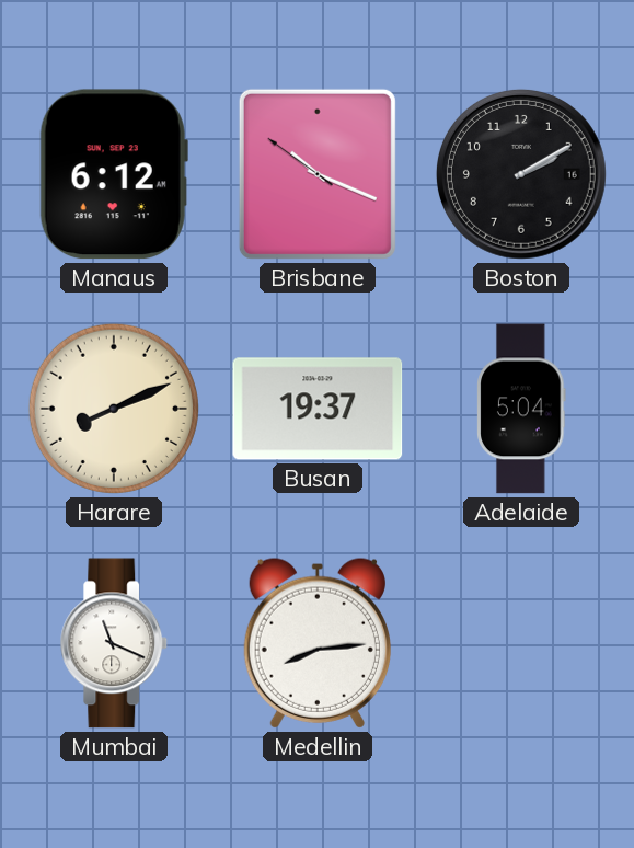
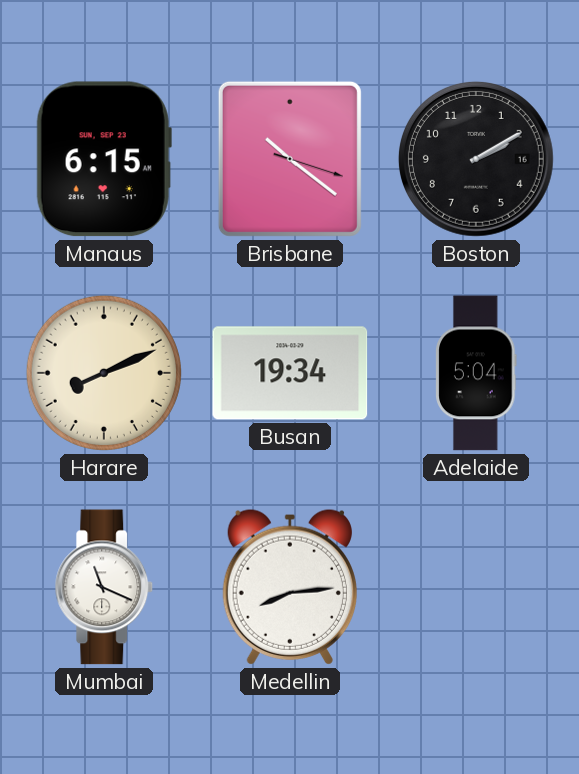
Manaus: 6:12 -> 6:15 (104, 159)
Brisbane: 10:18 -> 10:21 (290, 159)
Busan: 19:37 -> 19:34 (290, 373)
